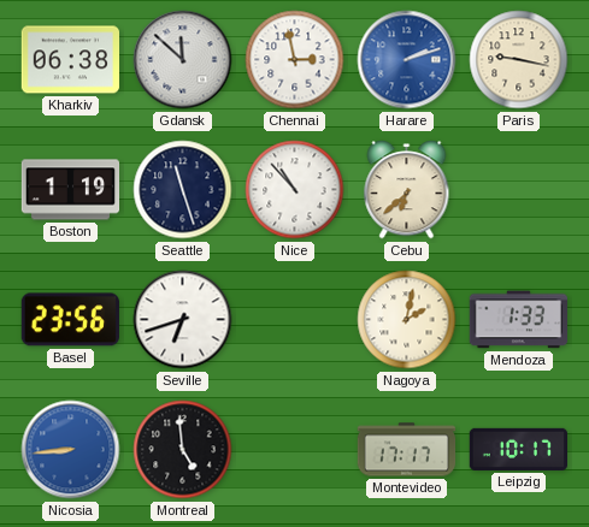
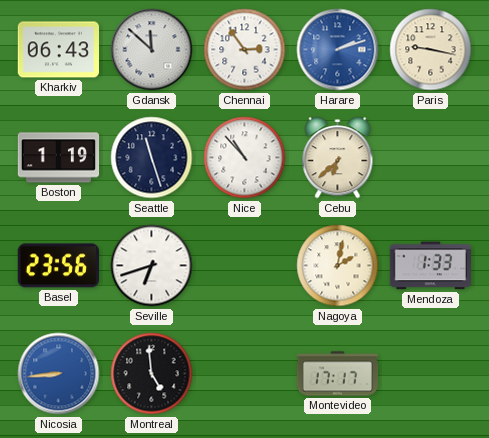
Kharkiv: 06:38 -> 06:43 (59, 50)
Chennai: 2:58 -> 2:54 (245, 50)
Leipzig: 10:17 -> none (519, 449)
